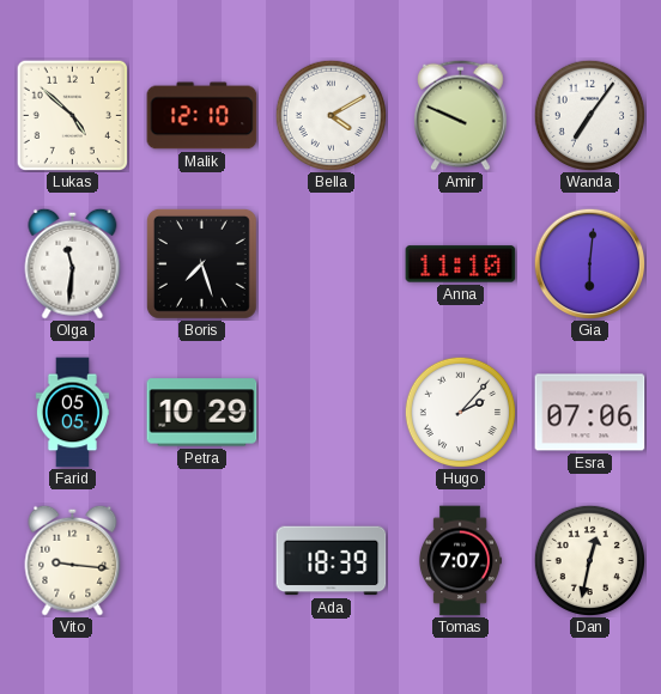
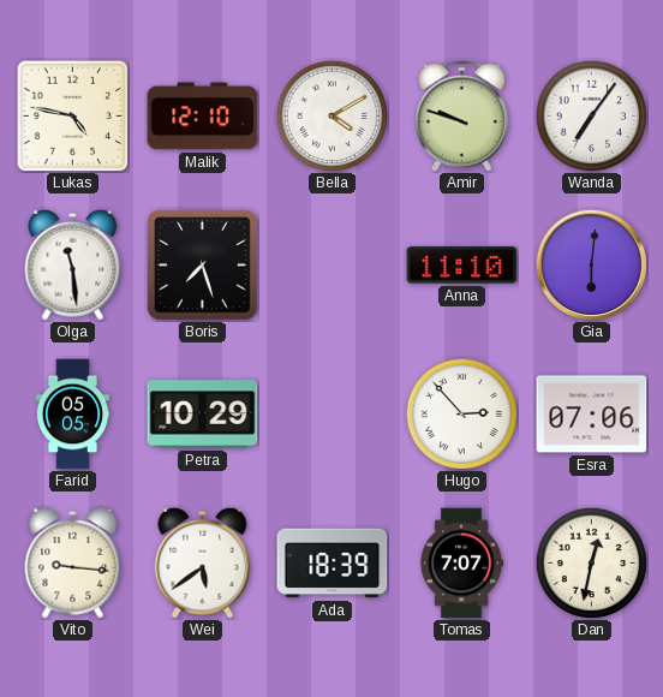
Lukas: 4:52 -> 4:47 (72, 115)
Amir: 9:49 -> 9:48 (462, 115)
Olga: 11:31 -> 11:29 (73, 264)
Hugo: 2:07 -> 2:53 (461, 413)
Wei: none -> 5:39 (203, 562)
